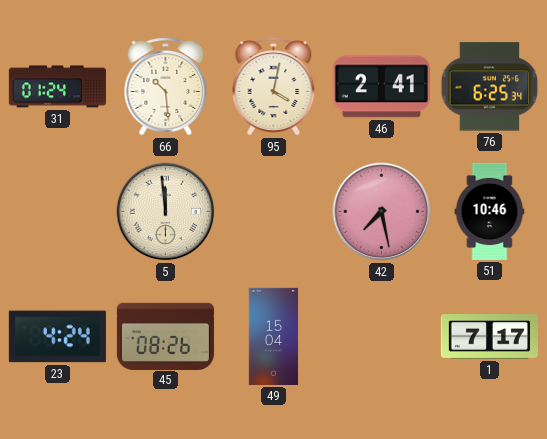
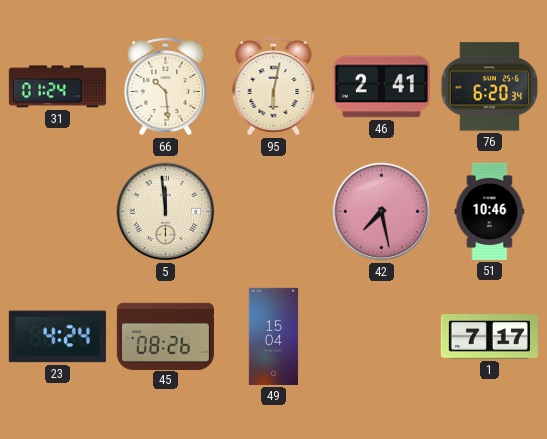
95: 4:02 -> 6:02 (274, 87)
76: 6:25 -> 6:20 (490, 87)
